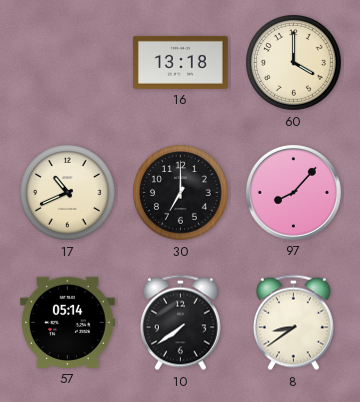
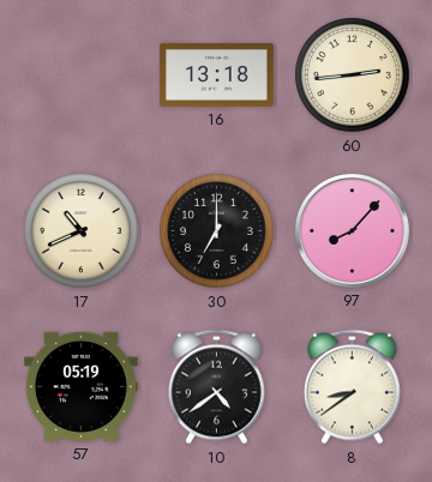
60: 4:00 -> 2:44 (353, 76)
57: 05:14 -> 05:19 (80, 386)
10: 7:39 -> 4:39 (216, 387)
